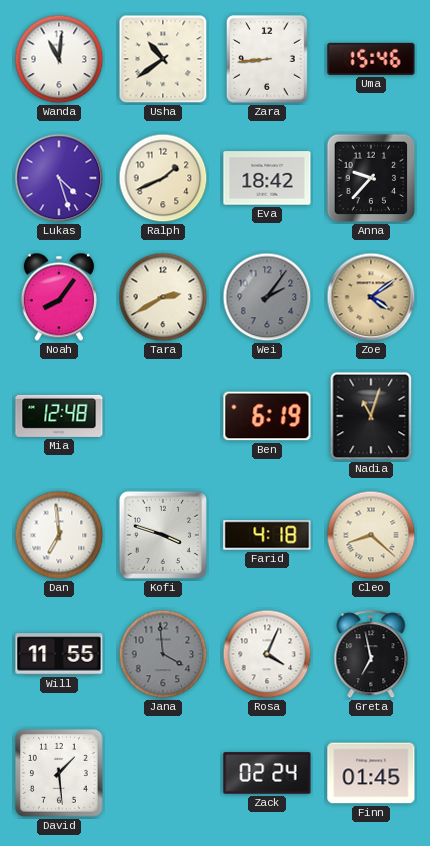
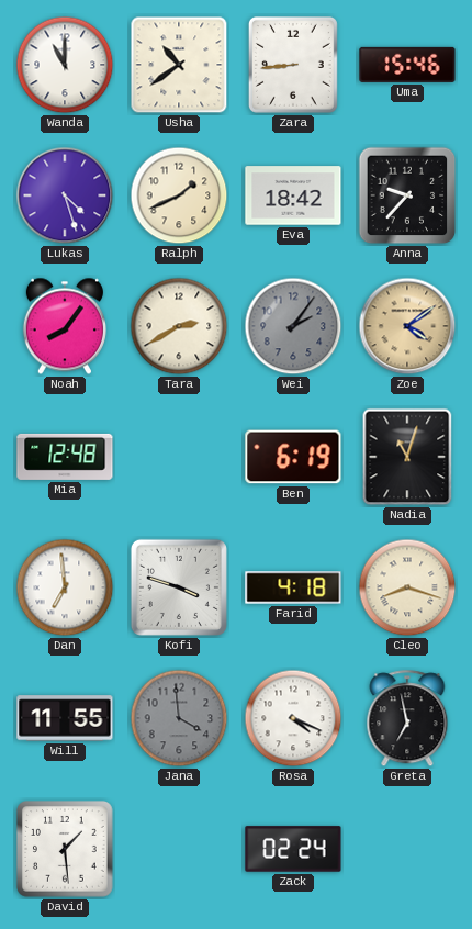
Wanda: 11:01 -> 11:00 (65, 65)
Cleo: 8:22 -> 8:18 (407, 587)
Rosa: 4:04 -> 4:19 (293, 718)
Finn: 01:45 -> none (371, 773)
